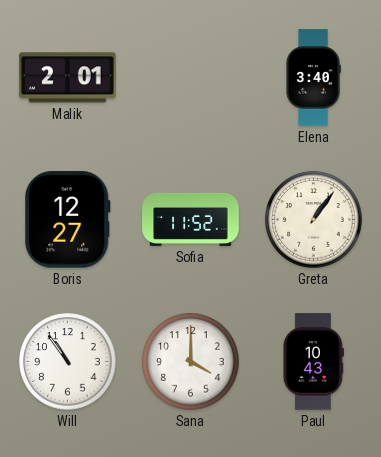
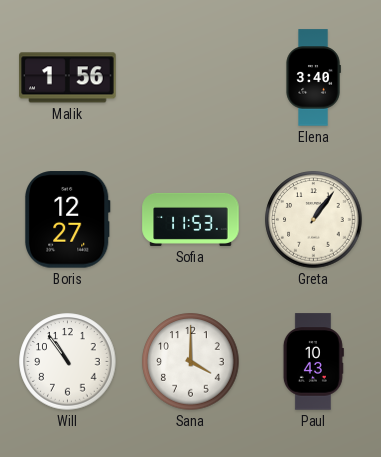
Malik: 2:01 -> 1:56 (68, 78)
Sofia: 11:52 -> 11:53 (191, 219)
